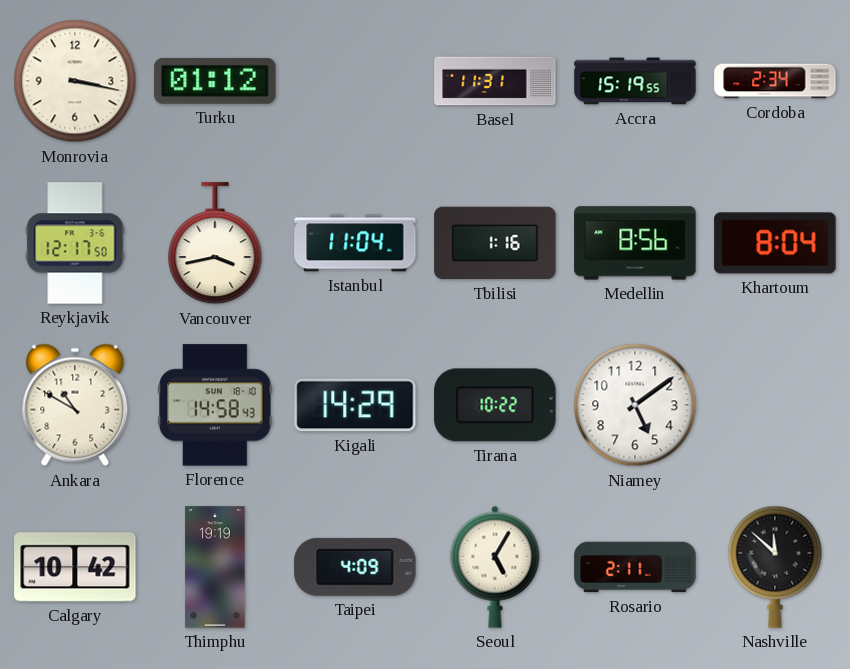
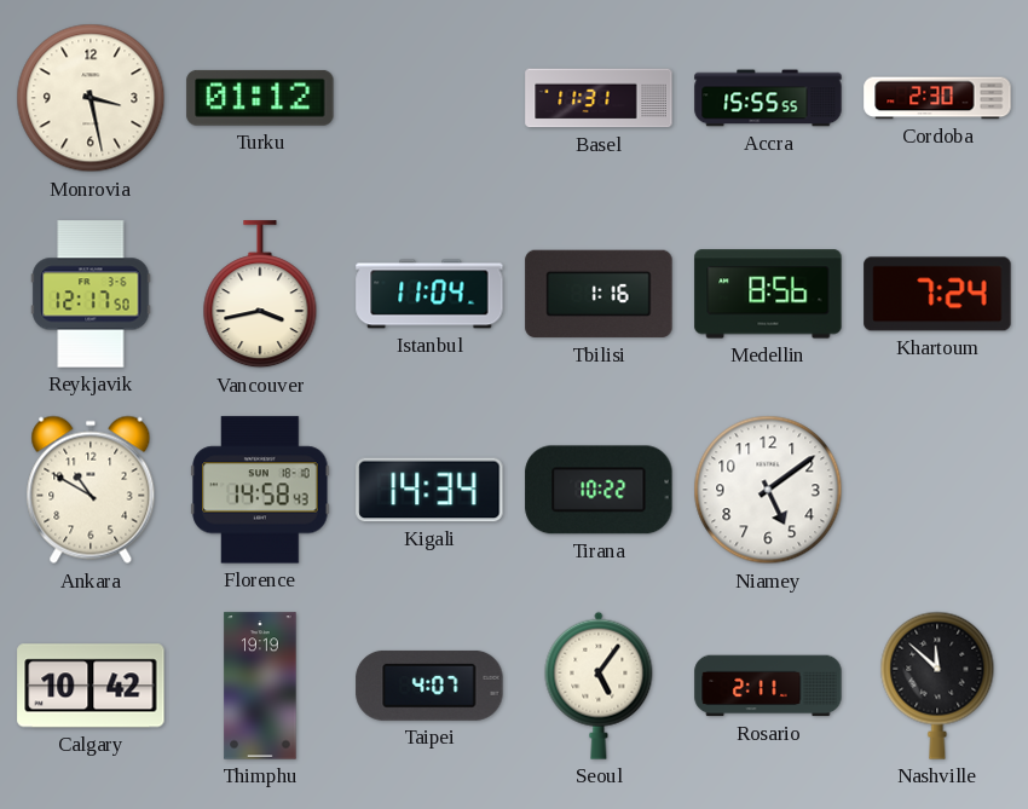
Monrovia: 3:17 -> 3:28 (91, 98)
Accra: 15:19 -> 15:55 (768, 98)
Cordoba: 2:34 -> 2:30 (937, 98)
Khartoum: 8:04 -> 7:24 (937, 294)
Kigali: 14:29 -> 14:34 (429, 490)
Taipei: 4:09 -> 4:07 (429, 686)
Seoul: 5:05 -> 5:06 (599, 686)
